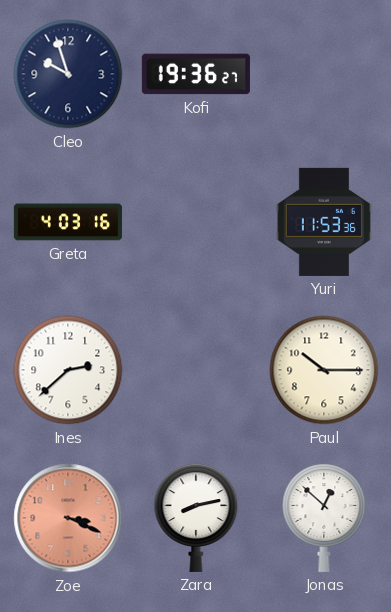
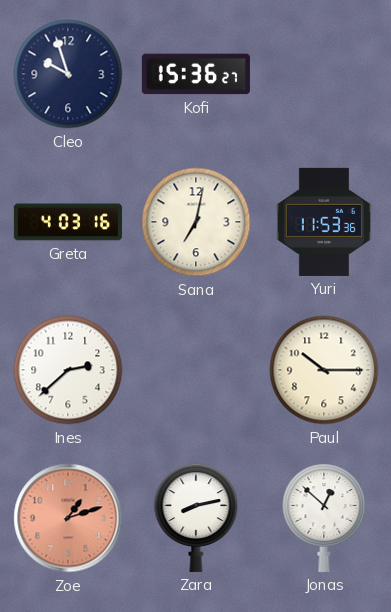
Kofi: 19:36 -> 15:36 (196, 74)
Sana: none -> 7:02 (196, 222)
Zoe: 3:19 -> 1:12 (68, 518)
